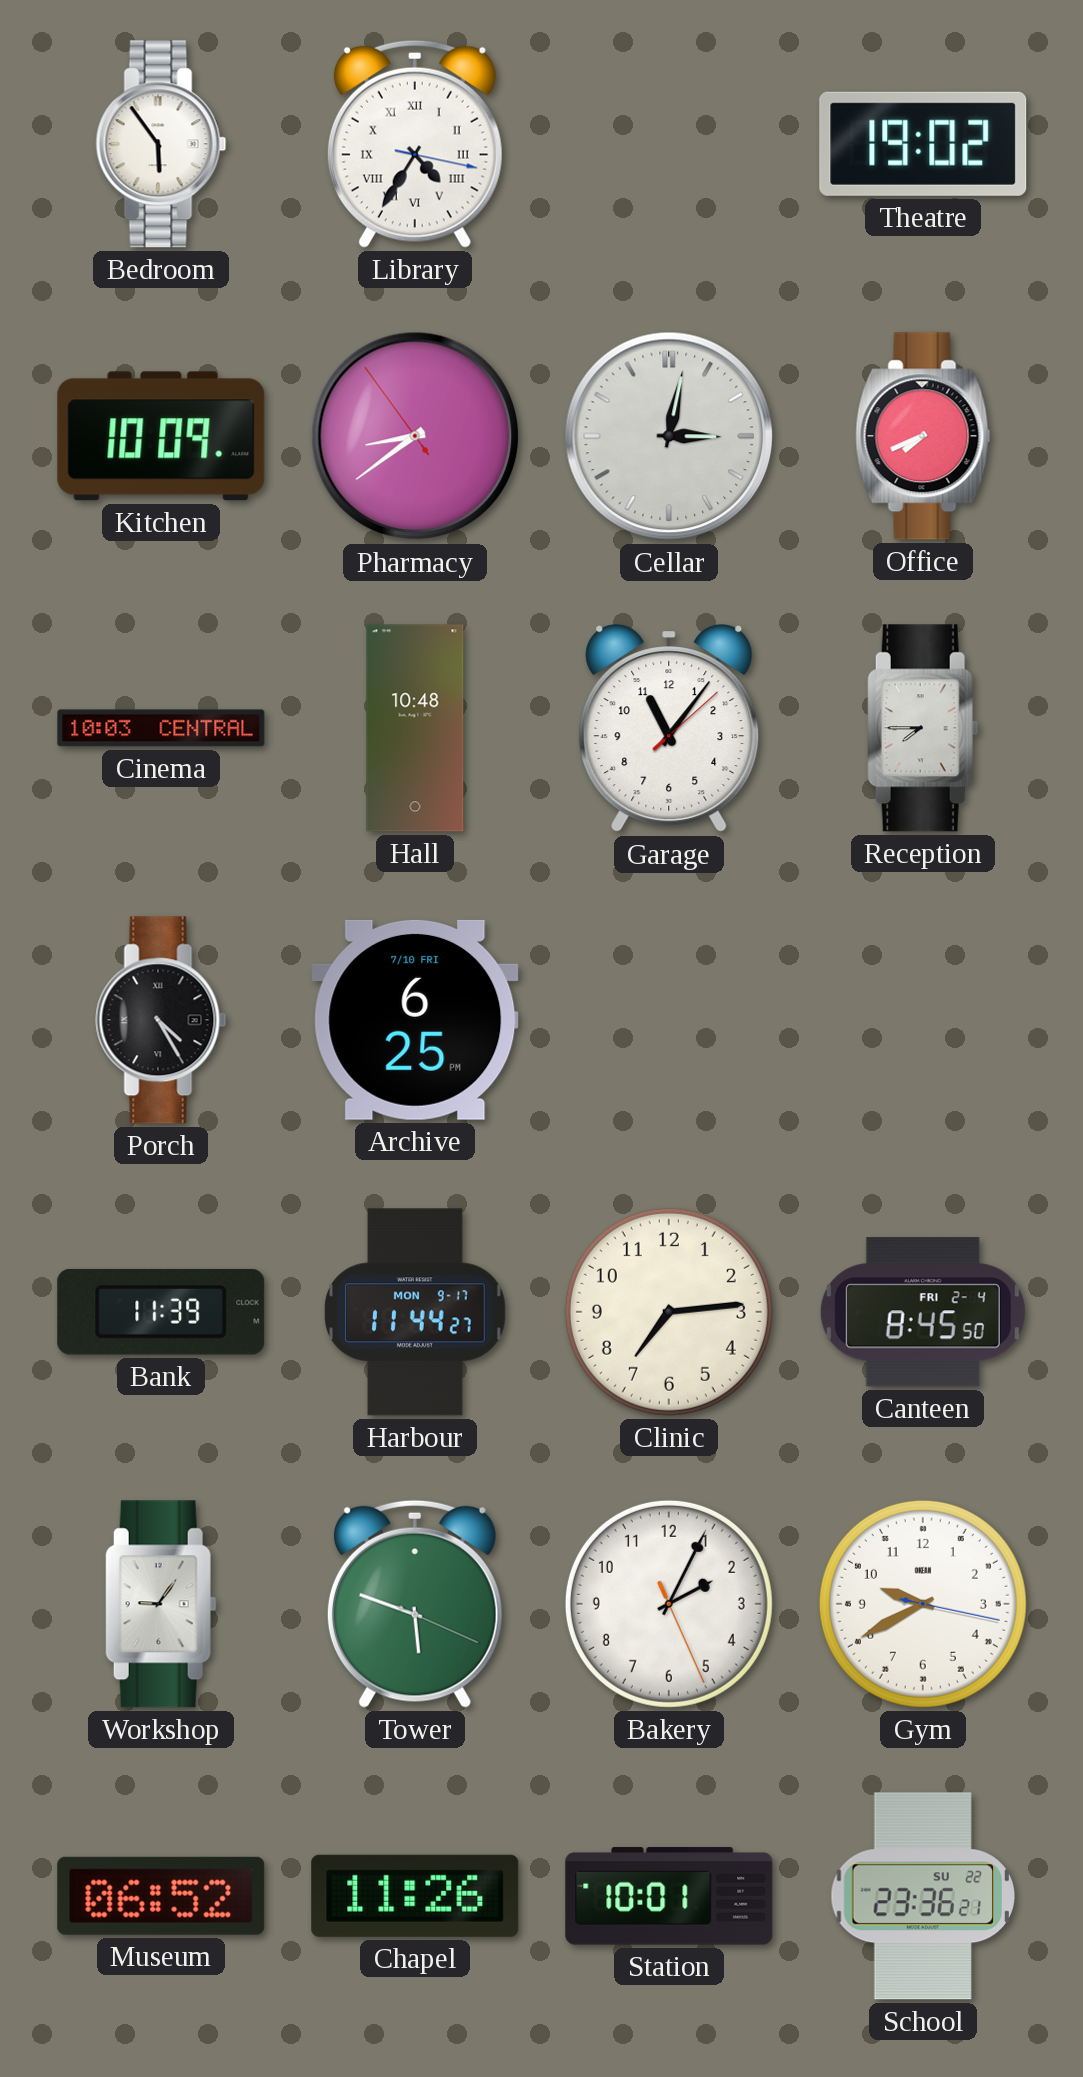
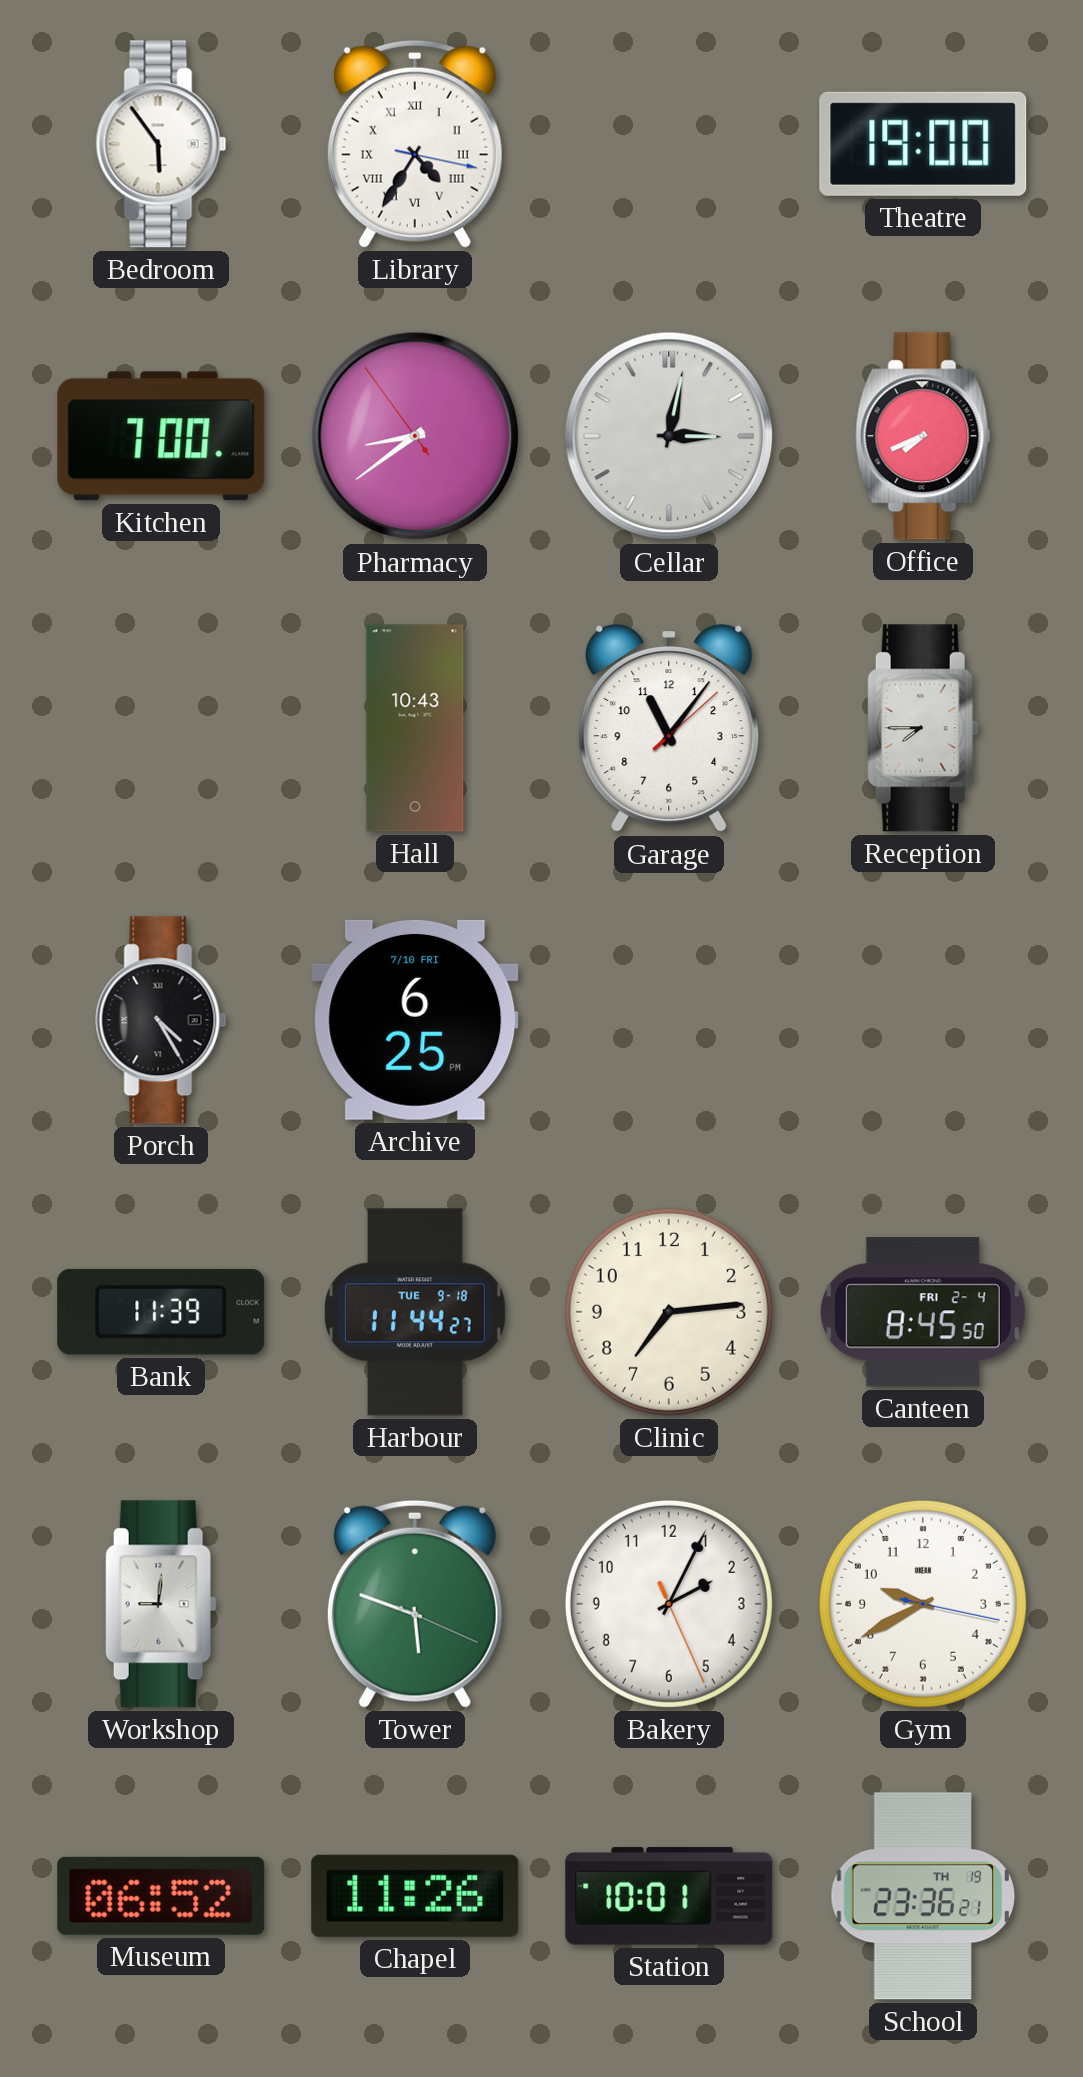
Theatre: 19:02 -> 19:00 (923, 144)
Kitchen: 10:09 -> 7:00 (161, 436)
Cinema: 10:03 -> none (161, 728)
Hall: 10:48 -> 10:43 (415, 728)
Harbour date: MON 9-17 -> TUE 9-18 (416, 1312)
Workshop: 9:06 -> 9:01 (161, 1604)
School date: SU 22 -> TH 19 (922, 1896)
